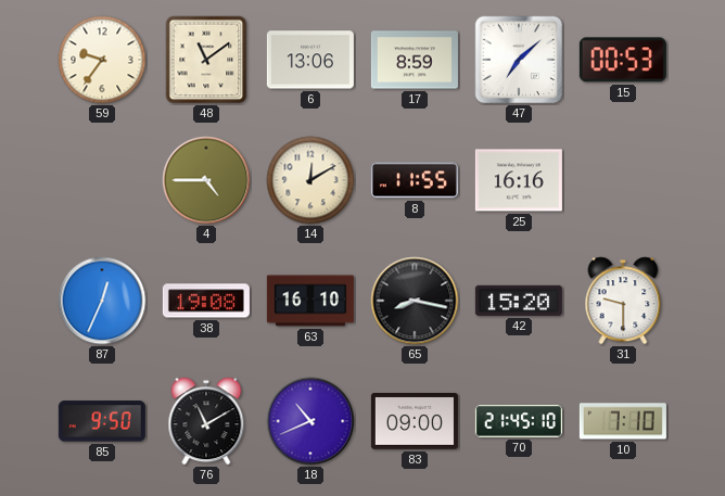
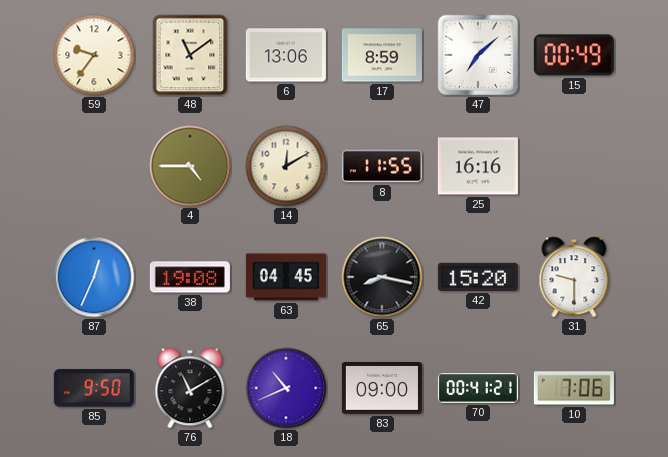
15: 00:53 -> 00:49 (574, 55)
63: 16:10 -> 04:45 (286, 277)
70: 21:45 -> 00:41 (478, 388)
10: 7:10 -> 7:06 (574, 388)
